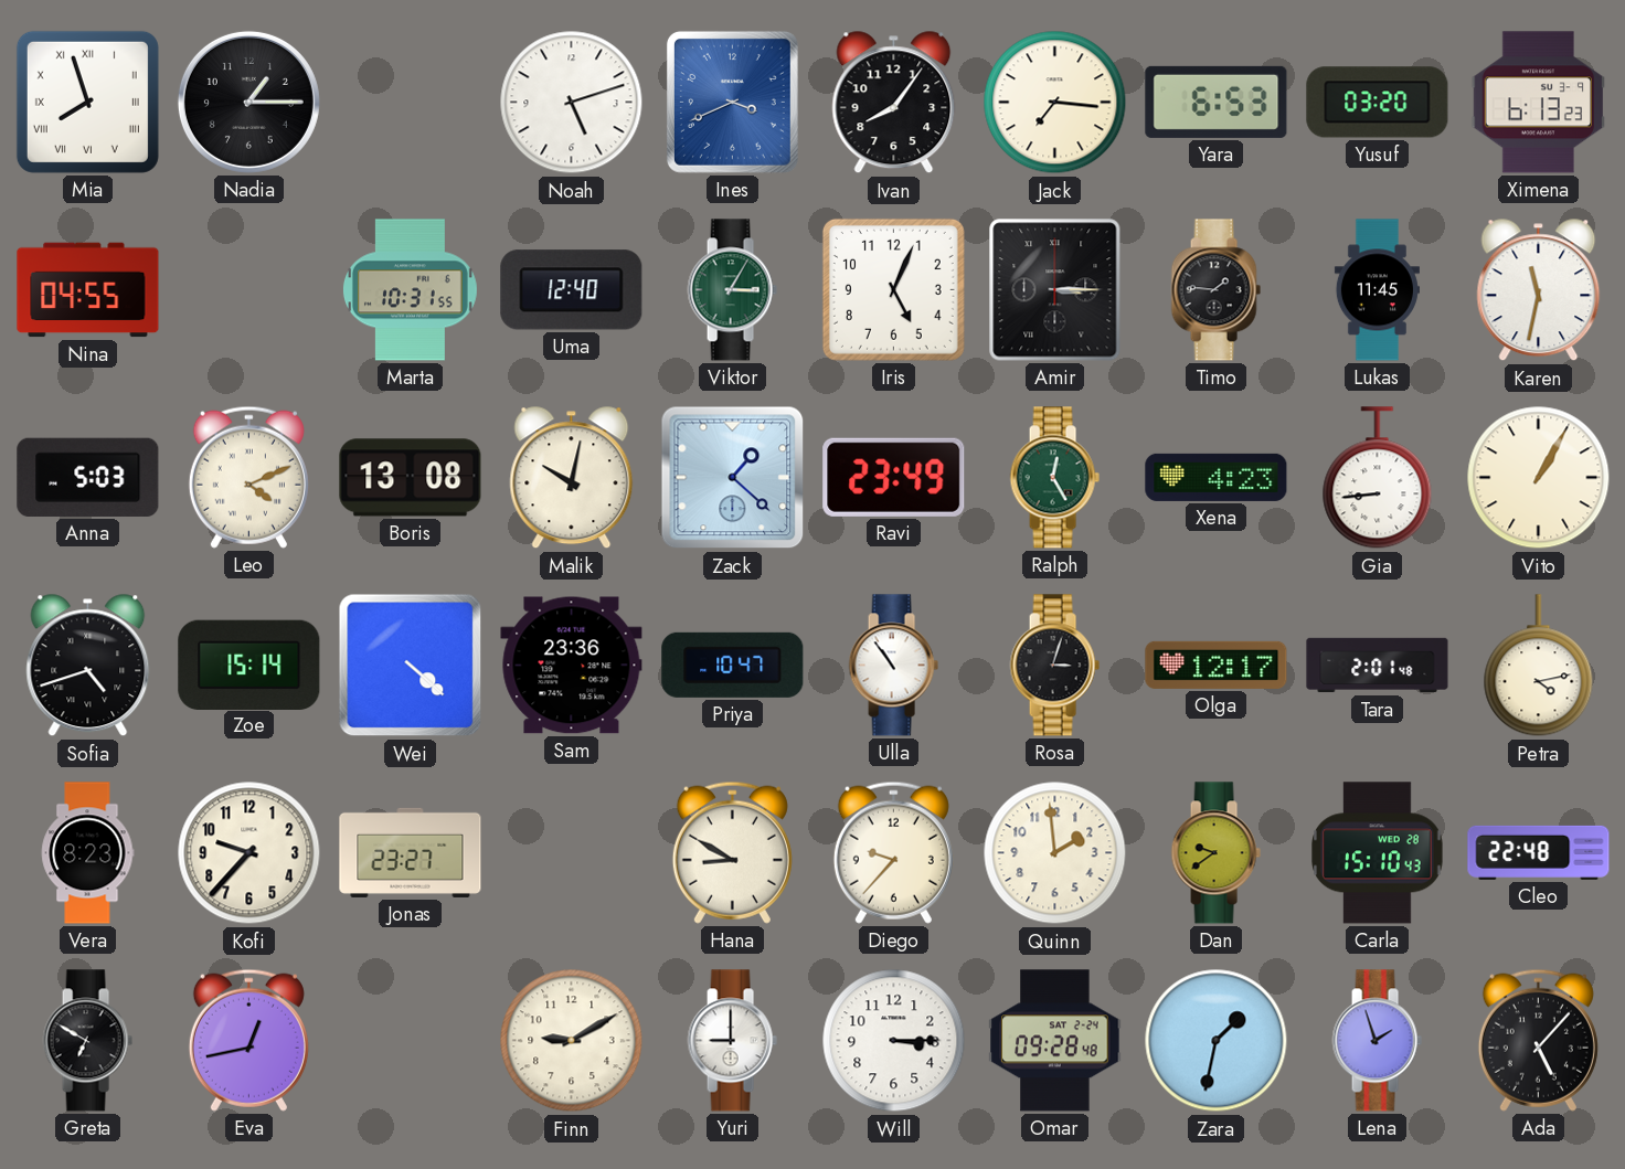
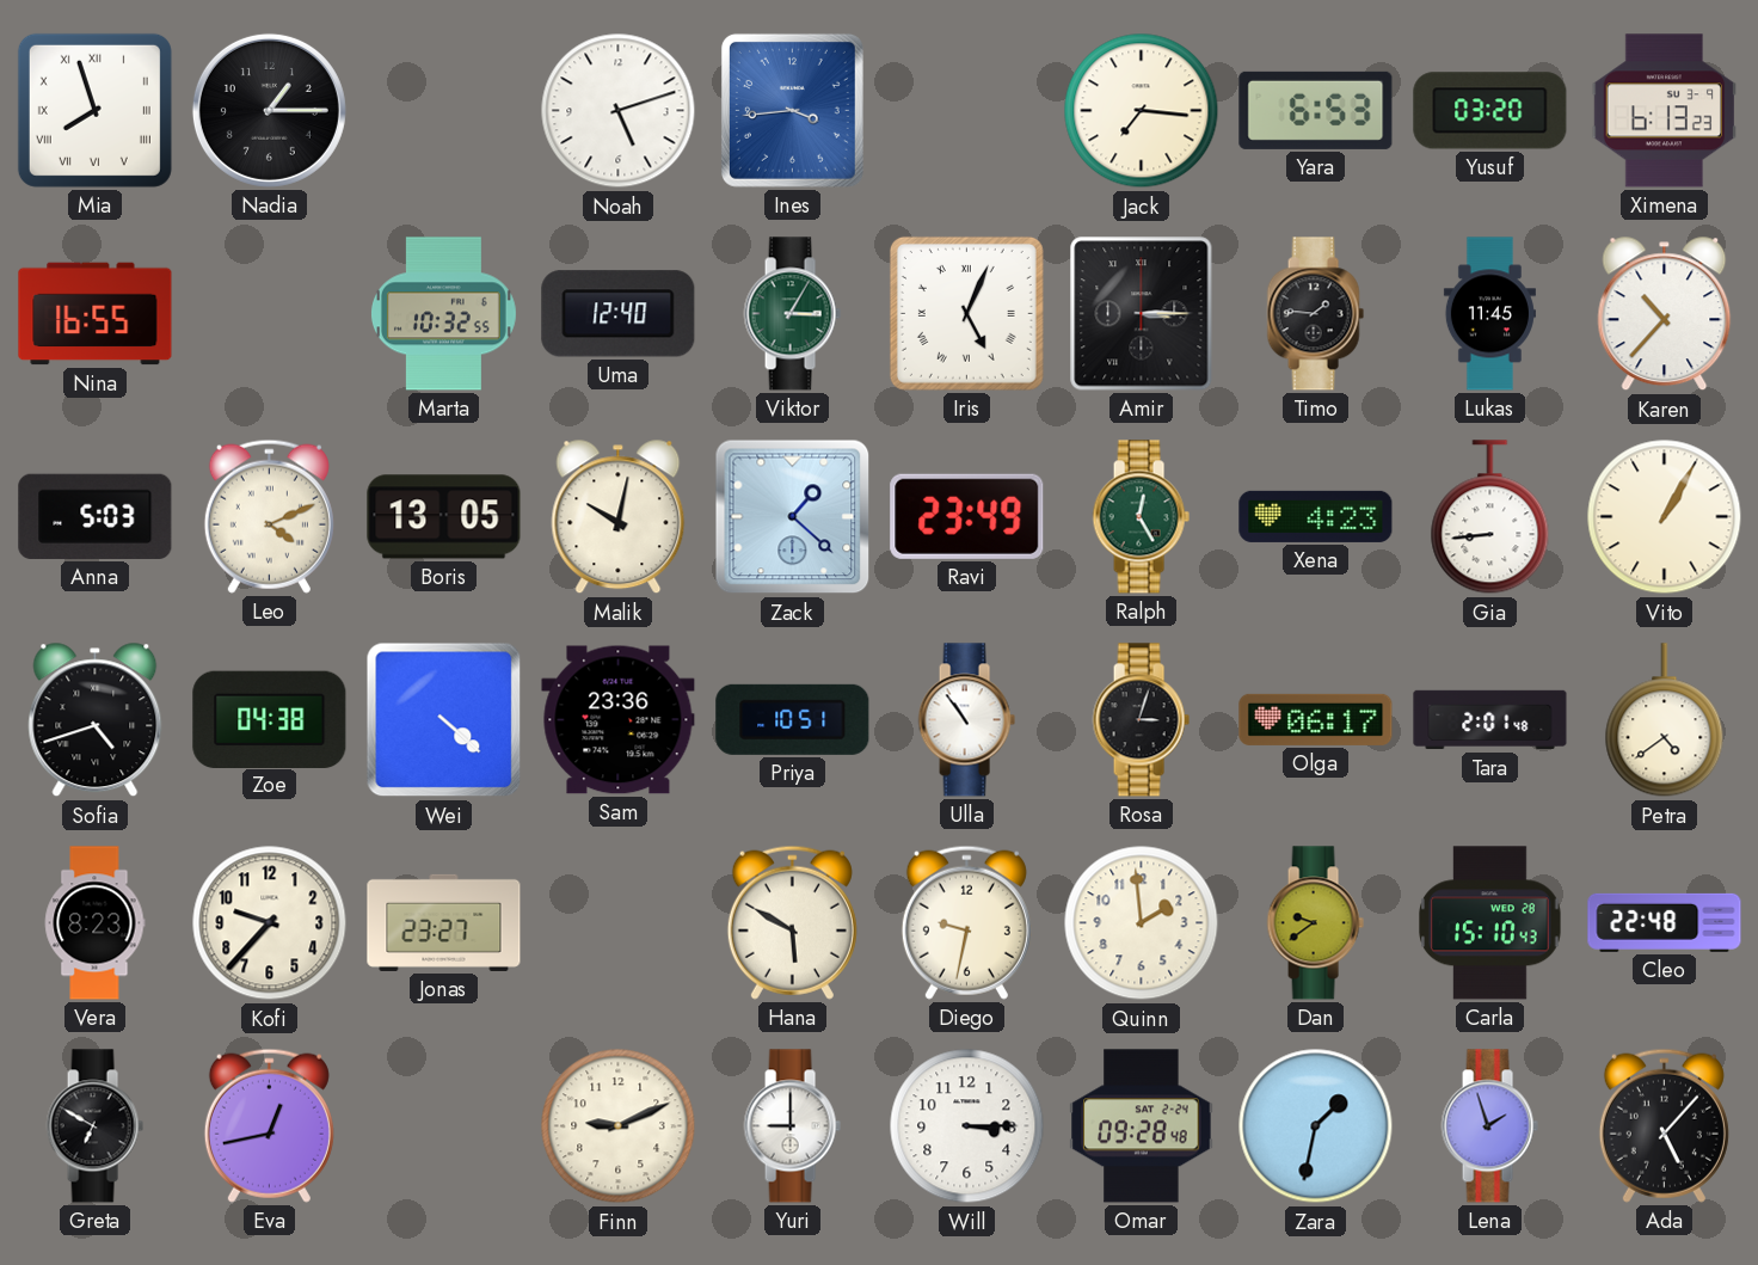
Ines: 3:41 -> 3:44 (792, 110)
Ivan: 8:06 -> none (894, 103)
Nina: 04:55 -> 16:55 (96, 314)
Marta: 10:31 -> 10:32 (443, 314)
Iris numerals: Arabic -> Roman (966, 313)
Karen: 11:32 -> 10:37 (1665, 314)
Boris: 13:08 -> 13:05 (444, 517)
Zoe: 15:14 -> 04:38 (270, 719)
Priya: 10:47 -> 10:51 (793, 719)
Olga: 12:17 -> 06:17 (1316, 719)
Petra: 4:13 -> 4:39 (1665, 720)
Hana: 8:50 -> 5:50 (792, 922)
Diego: 9:37 -> 9:32 (966, 922)
Finn: 9:10 -> 9:11 (619, 1126)
